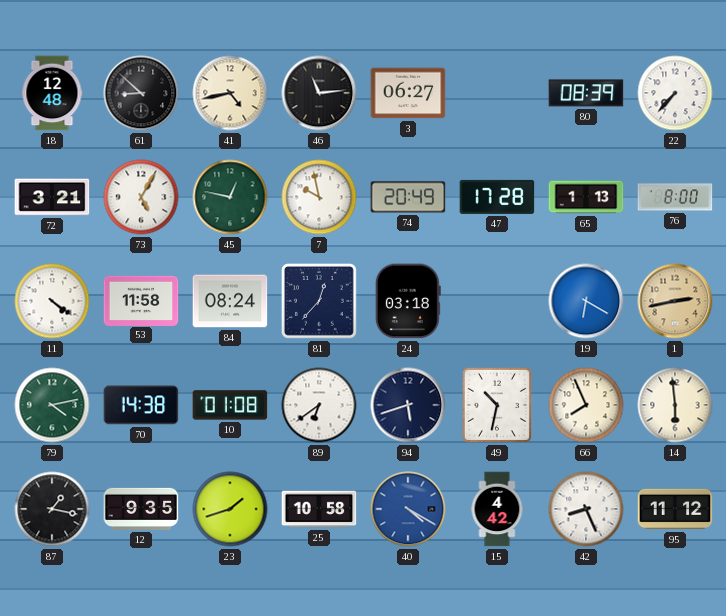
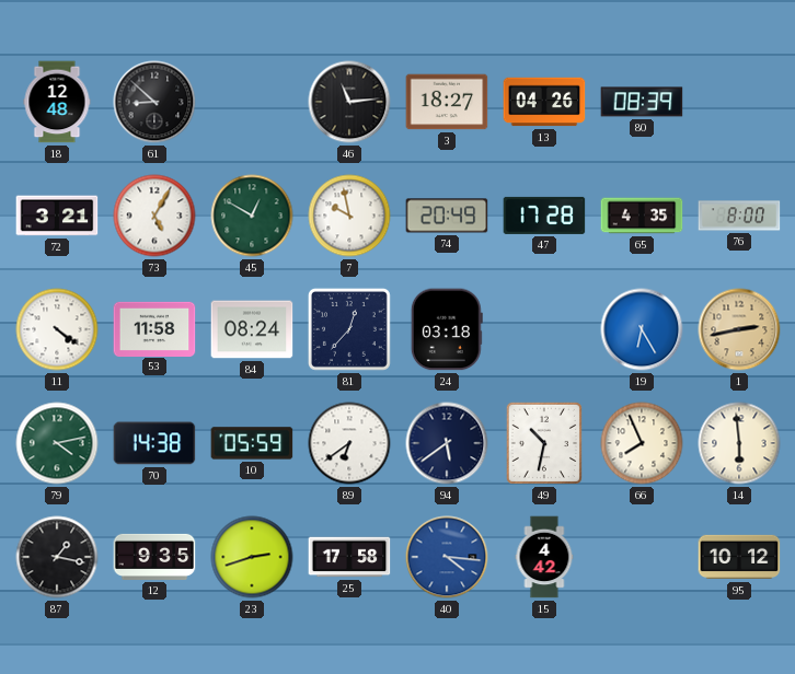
41: 4:43 -> none (230, 93)
3: 06:27 -> 18:27 (447, 102)
13: none -> 04:26 (544, 102)
22: 7:37 -> none (675, 93)
45: 12:47 -> 12:50 (252, 216)
65: 1:13 -> 4:35 (642, 216)
19: 6:20 -> 6:25 (642, 329)
10: 01:08 -> 05:59 (252, 443)
94: 5:42 -> 5:39 (447, 443)
23: 1:42 -> 2:42 (252, 557)
25: 10:58 -> 17:58 (349, 557)
40: 4:20 -> 4:16 (447, 557)
42: 8:26 -> none (586, 509)
95: 11:12 -> 10:12 (739, 557)
